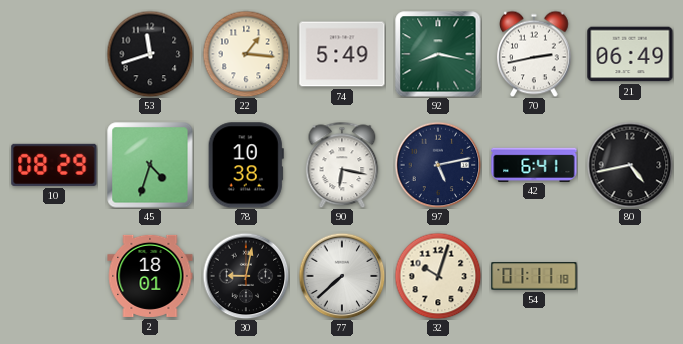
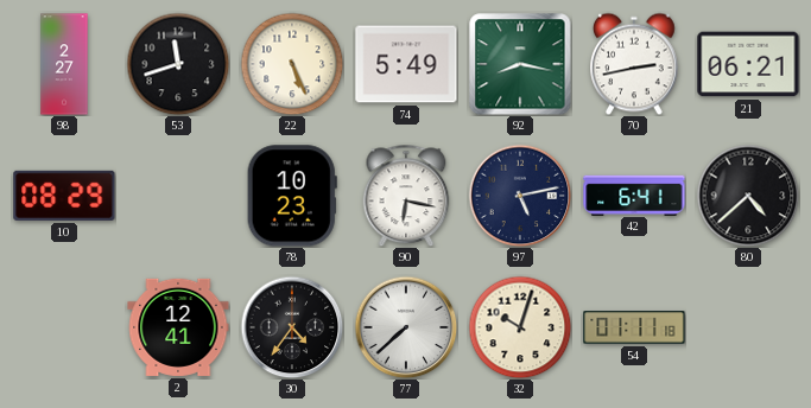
98: none -> 2:27 (64, 64)
22: 1:16 -> 5:26 (292, 64)
21: 06:49 -> 06:21 (748, 64)
45: 4:33 -> none (150, 165)
78: 10:38 -> 10:23 (292, 196)
80: 4:43 -> 4:38 (748, 196)
2: 18:01 -> 12:41 (178, 327)
30: 9:02 -> 4:36 (292, 327)
